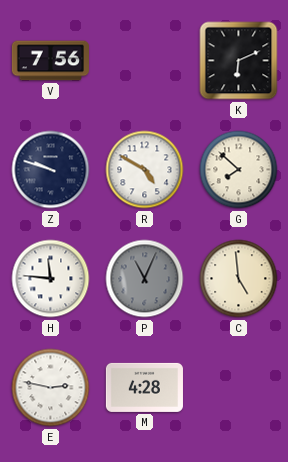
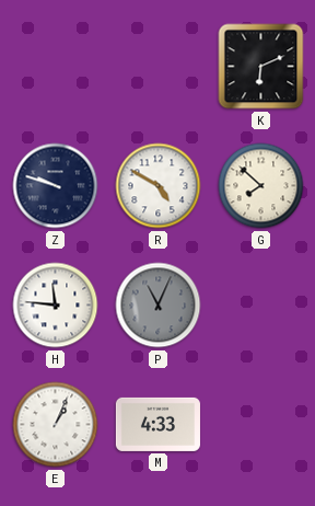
V: 7:56 -> none (50, 61)
C: 4:59 -> none (239, 279)
E: 2:47 -> 1:04 (56, 425)
M: 4:28 -> 4:33 (157, 424)
